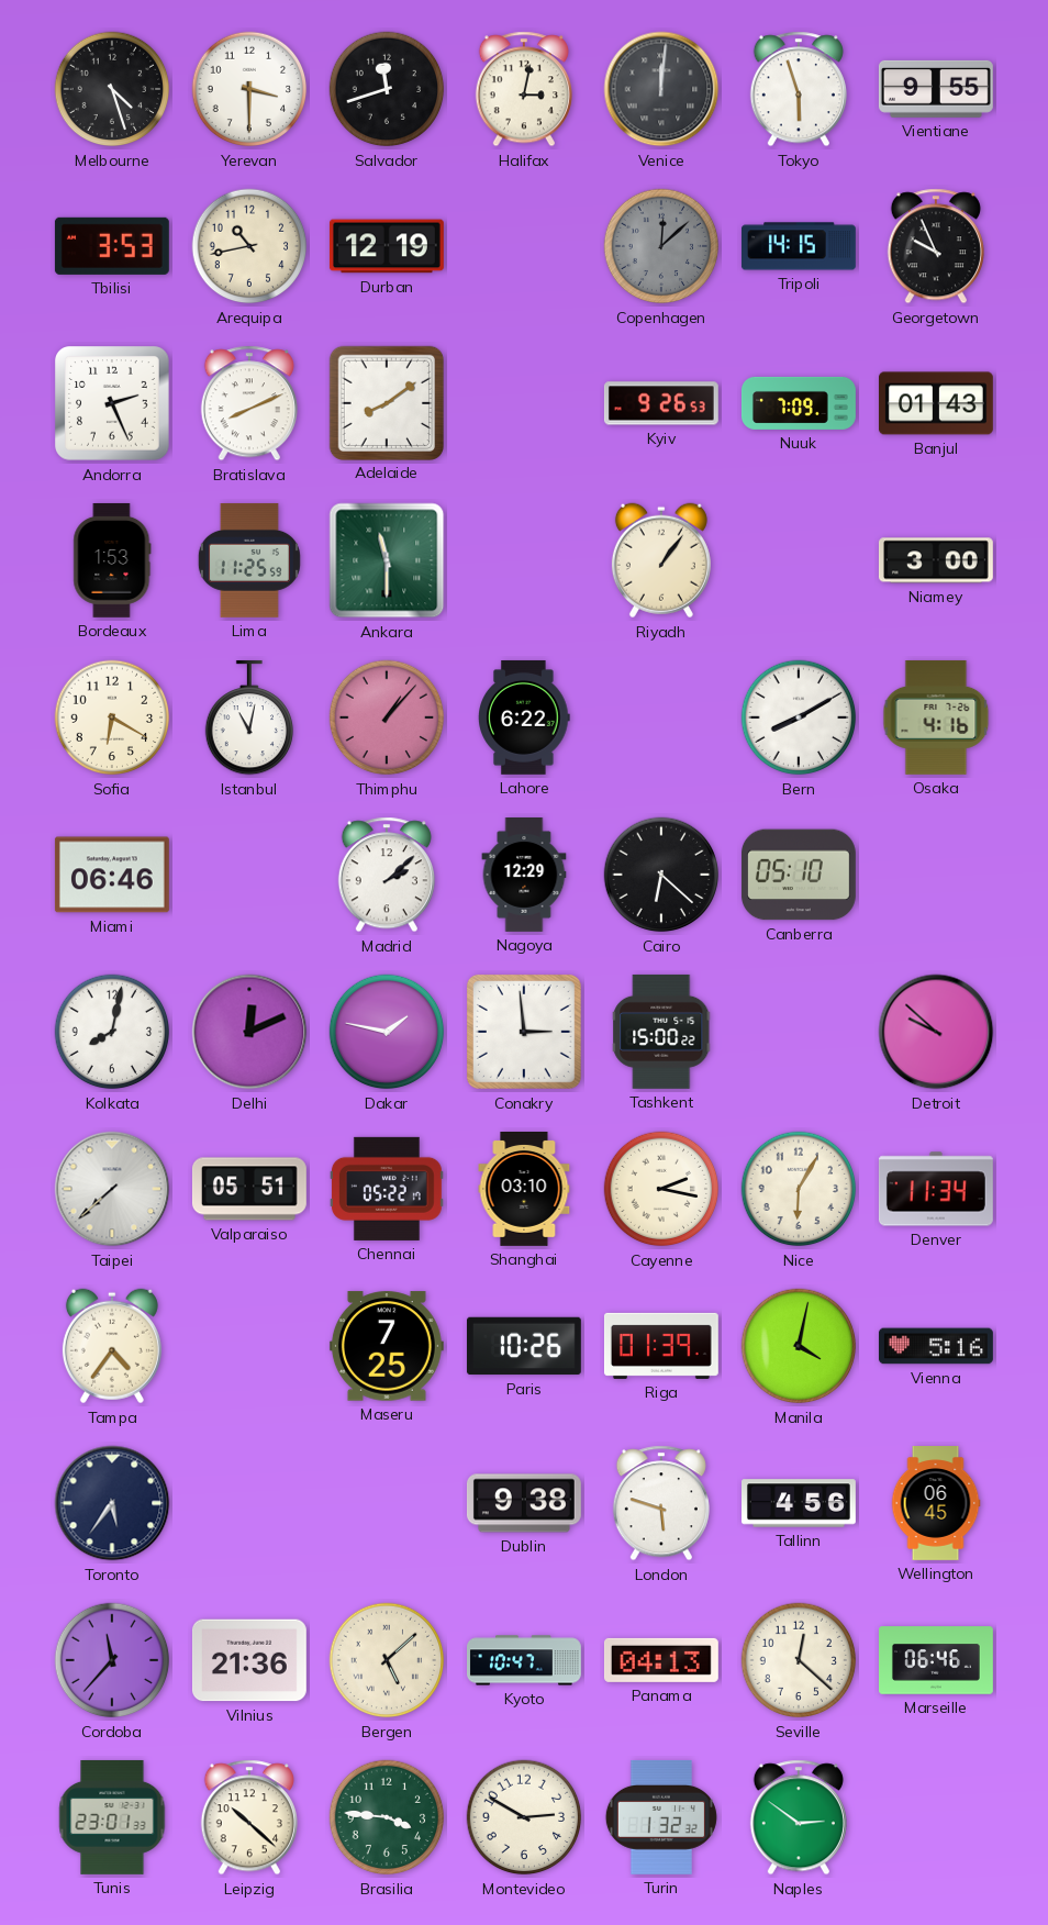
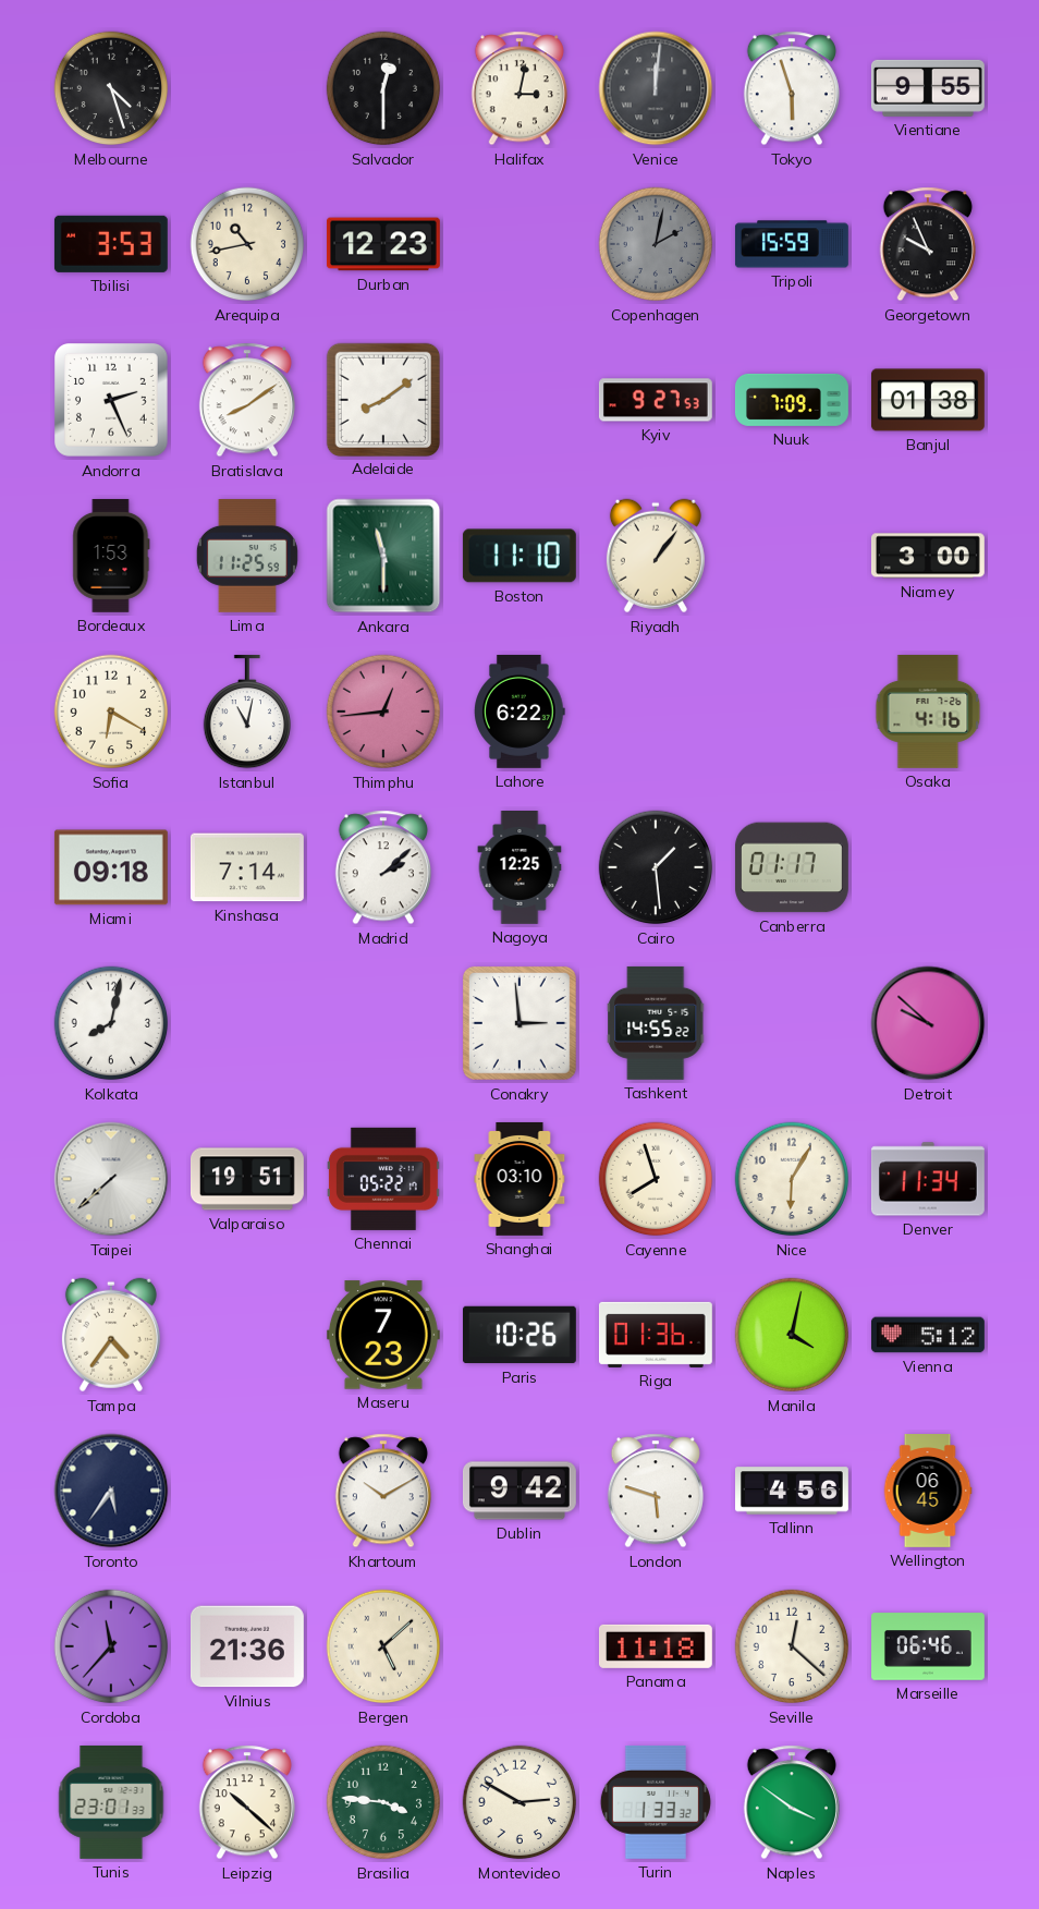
Yerevan: 3:30 -> none (249, 89)
Salvador: 11:42 -> 12:30 (383, 88)
Durban: 12:19 -> 12:23 (383, 244)
Copenhagen: 12:08 -> 2:02 (656, 244)
Tripoli: 14:15 -> 15:59 (792, 244)
Bratislava: 8:11 -> 8:09 (247, 400)
Kyiv: 9:26 -> 9:27 (656, 400)
Banjul: 01:43 -> 01:38 (928, 400)
Boston: none -> 11:10 (519, 556)
Thimphu: 1:07 -> 12:44 (383, 712)
Bern: 8:10 -> none (799, 717)
Miami: 06:46 -> 09:18 (111, 867)
Kinshasa: none -> 7:14 (247, 867)
Nagoya: 12:29 -> 12:25 (519, 868)
Cairo: 6:22 -> 1:29 (656, 867)
Canberra: 05:10 -> 01:17 (792, 867)
Delhi: 12:11 -> none (249, 1032)
Dakar: 1:47 -> none (387, 1032)
Tashkent: 15:00 -> 14:55 (657, 1023)
Valparaiso: 05:51 -> 19:51 (247, 1179)
Cayenne: 2:17 -> 7:57 (656, 1179)
Maseru: 7:25 -> 7:23 (383, 1335)
Riga: 01:39 -> 01:36 (656, 1335)
Vienna: 5:16 -> 5:12 (928, 1335)
Khartoum: none -> 10:10 (383, 1491)
Dublin: 9:38 -> 9:42 (519, 1491)
Kyoto: 10:47 -> none (525, 1660)
Panama: 04:13 -> 11:18 (656, 1646)
Turin: 1:32 -> 1:33 (656, 1802)
Naples: 2:51 -> 3:51 (792, 1802)
